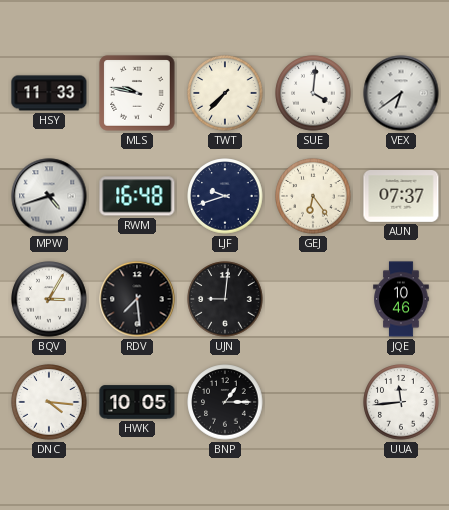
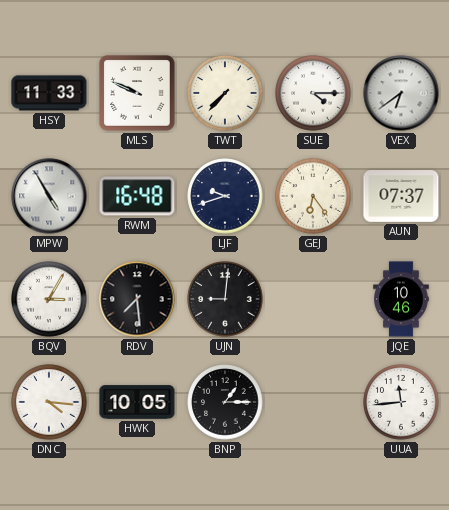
MLS: 9:47 -> 9:49 (137, 93)
SUE: 4:01 -> 4:15 (313, 93)
MPW: 4:42 -> 4:55 (49, 196)
